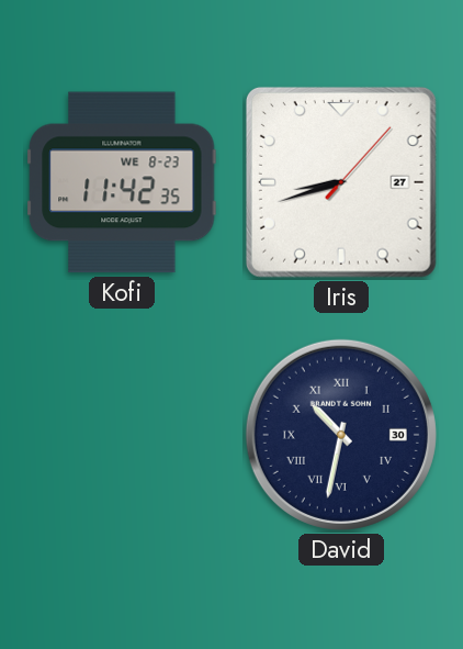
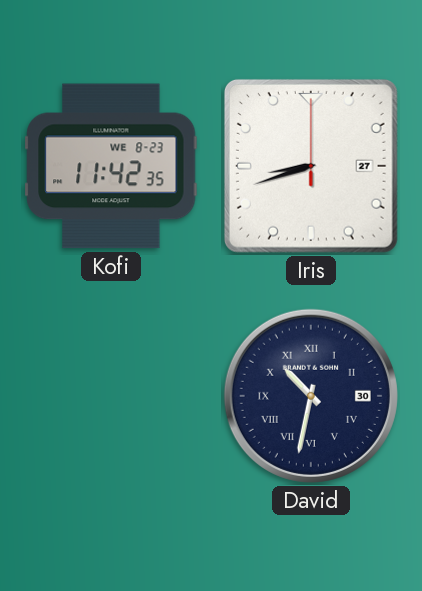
Iris: 8:42:07 -> 8:42:00 (311, 166)
